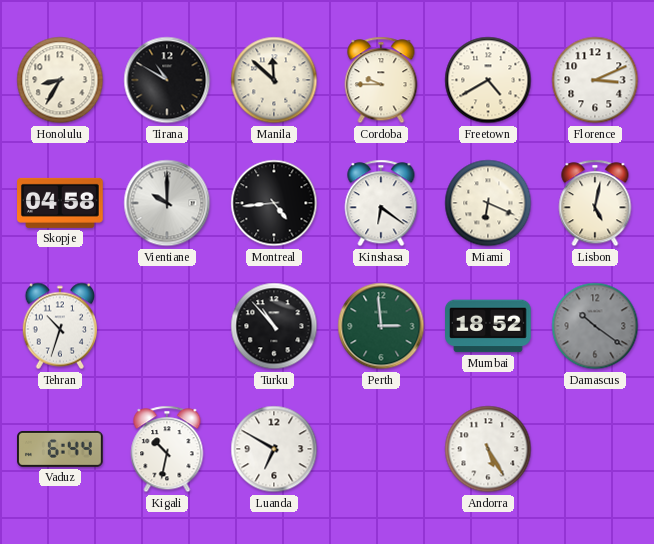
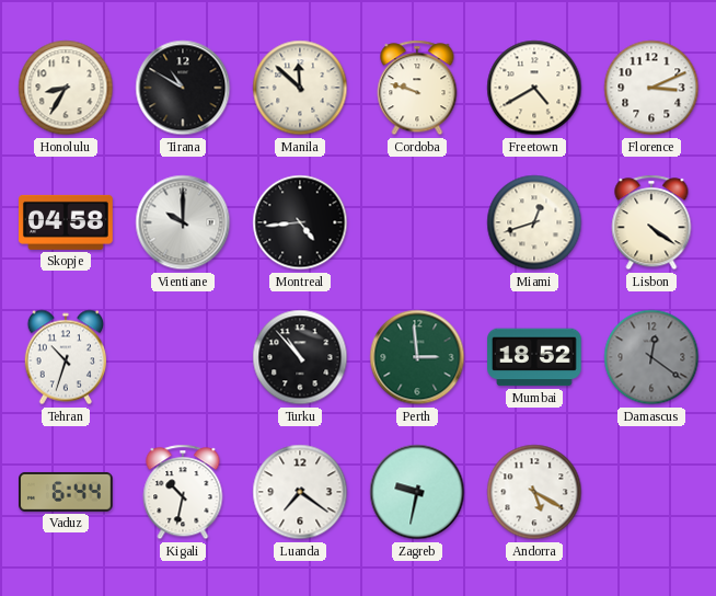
Cordoba: 9:45 -> 9:48 (417, 88)
Kinshasa: 6:21 -> none (381, 203)
Miami: 6:19 -> 12:42 (534, 222)
Lisbon: 5:02 -> 4:21 (651, 222)
Damascus: 10:21 -> 12:21 (651, 357)
Luanda: 6:50 -> 7:21 (300, 492)
Zagreb: none -> 9:32 (417, 492)
Andorra: 5:25 -> 5:20 (534, 492)
